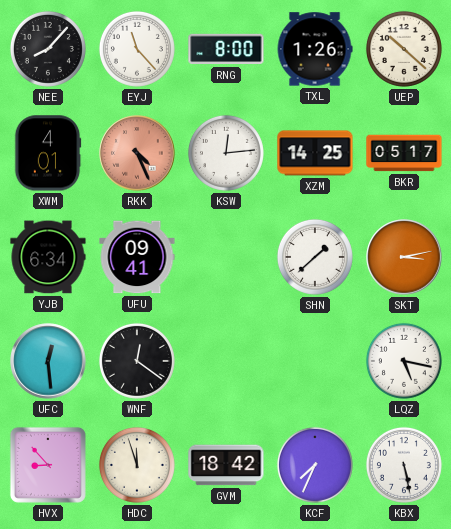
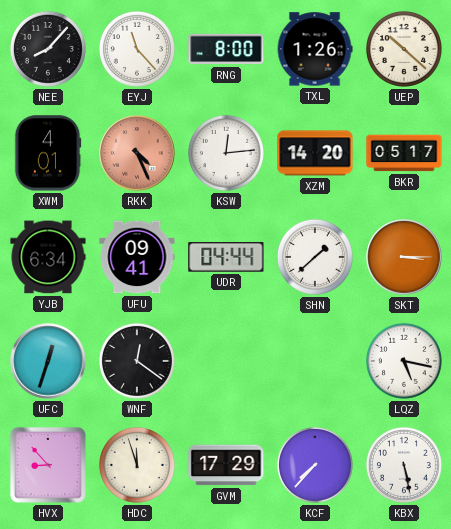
XZM: 14:25 -> 14:20 (315, 153)
UDR: none -> 04:44 (226, 257)
SKT: 3:13 -> 3:15 (404, 257)
UFC: 12:29 -> 12:33 (48, 361)
GVM: 18:42 -> 17:29 (226, 465)
KCF: 7:34 -> 7:37 (315, 465)
